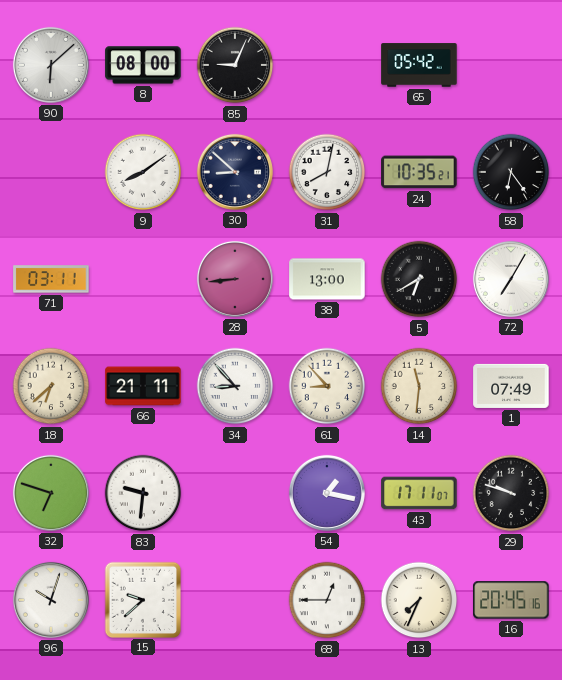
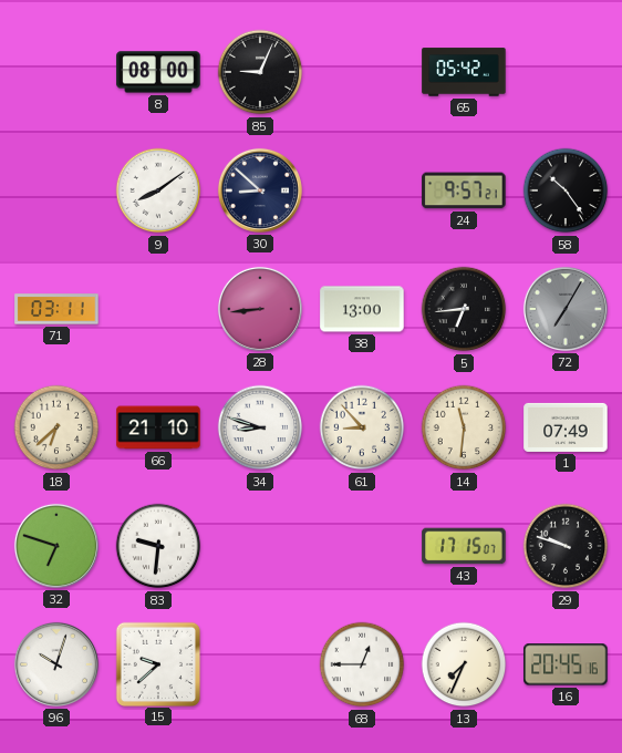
90: 6:08 -> none (51, 65)
31: 8:02 -> none (327, 172)
24: 10:35 -> 9:57 (464, 190)
58: 6:24 -> 10:24 (566, 190)
5: 6:40 -> 6:44 (464, 309)
72 dial: white -> grey (566, 309)
66: 21:11 -> 21:10 (158, 427)
34: 8:53 -> 8:48 (260, 427)
54: 1:17 -> none (327, 493)
43: 17:11 -> 17:15 (464, 546)
